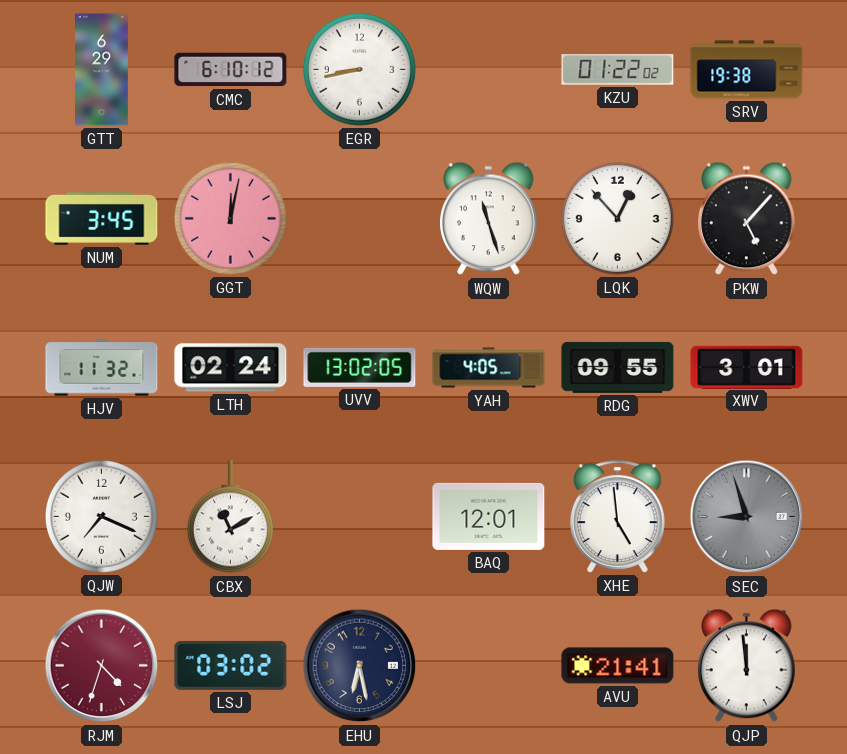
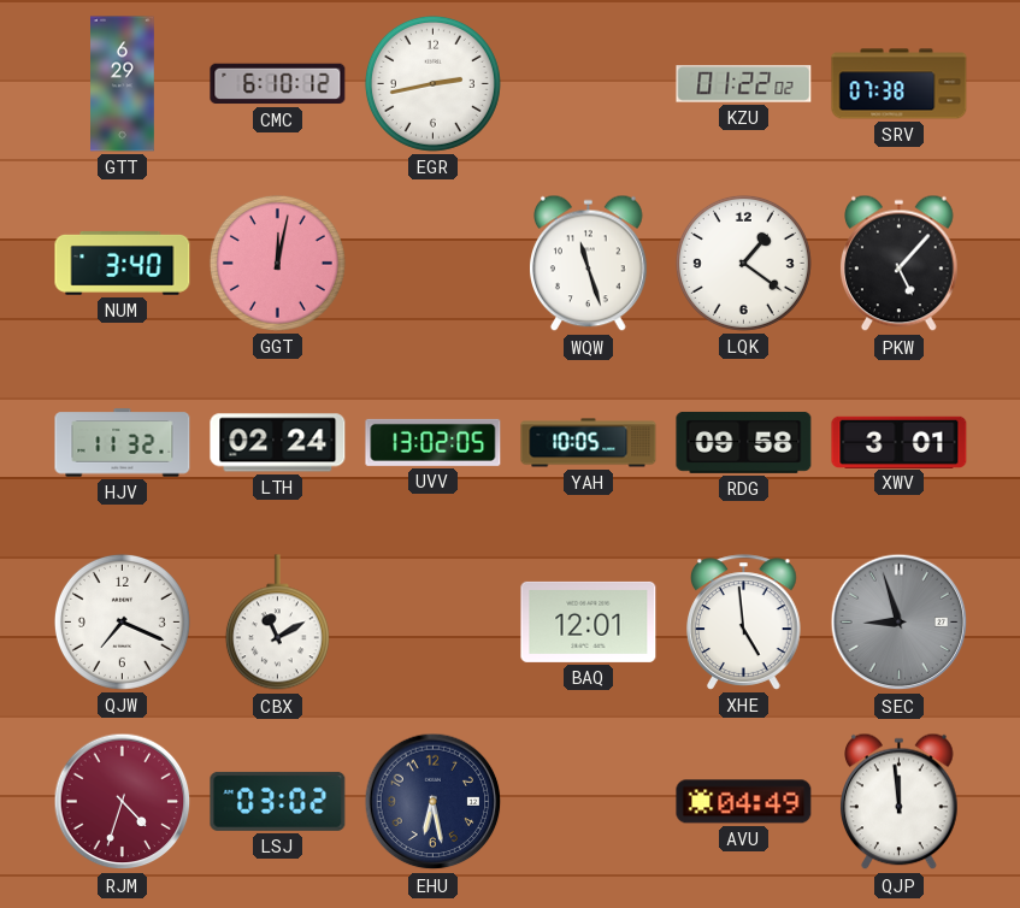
EGR: 8:43 -> 2:43 (432, 83)
SRV: 19:38 -> 07:38 (900, 84)
NUM: 3:45 -> 3:40 (123, 264)
LQK: 12:53 -> 1:21 (743, 263)
YAH: 4:05 -> 10:05 (589, 443)
RDG: 09:55 -> 09:58 (744, 442)
AVU: 21:41 -> 04:49 (744, 802)
